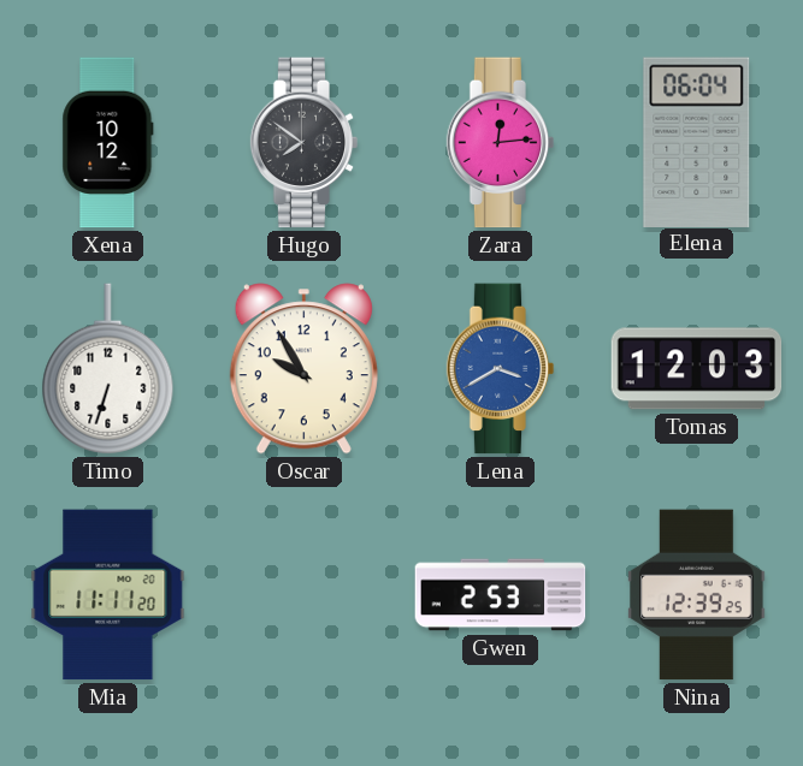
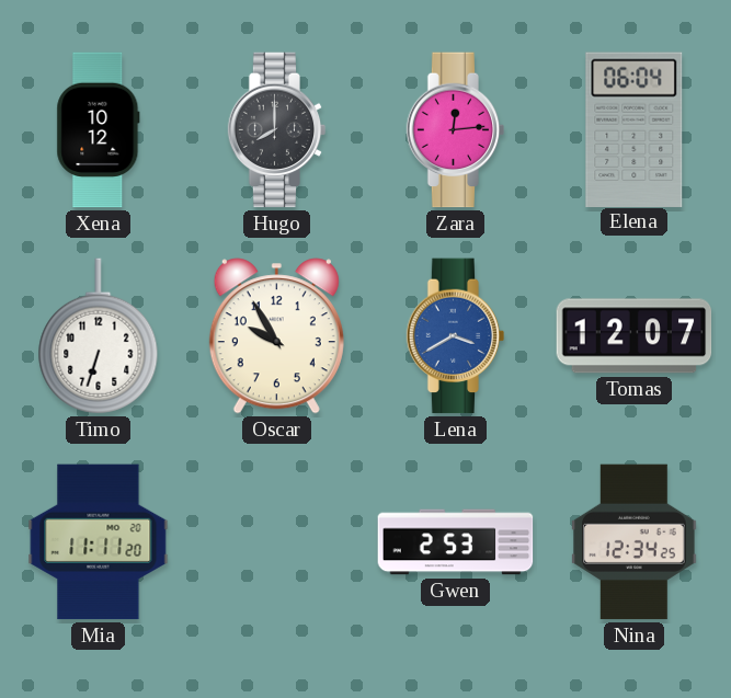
Hugo: 7:51 -> 8:00 (277, 130)
Tomas: 12:03 -> 12:07 (635, 336)
Nina: 12:39 -> 12:34 (635, 542)
